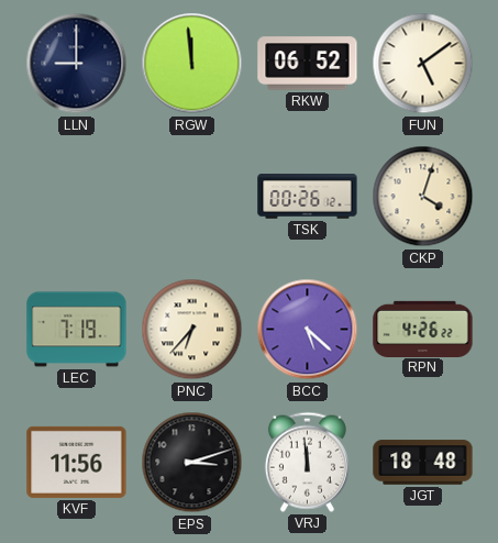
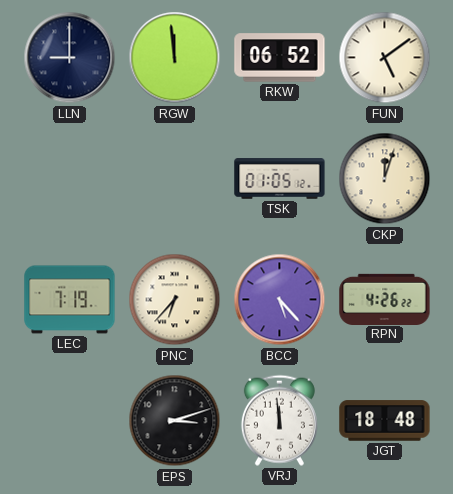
TSK: 00:26 -> 01:05 (280, 179)
CKP: 4:03 -> 12:03 (385, 179)
BCC: 5:22 -> 5:23 (280, 300)
KVF: 11:56 -> none (77, 462)
